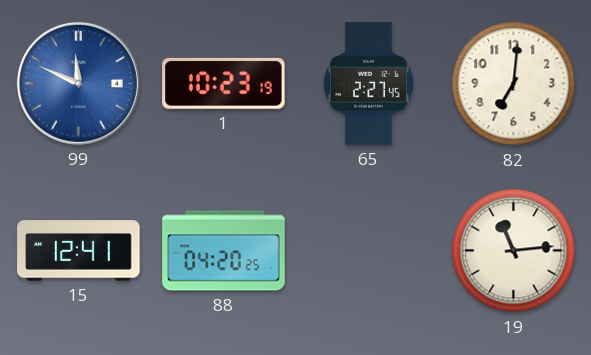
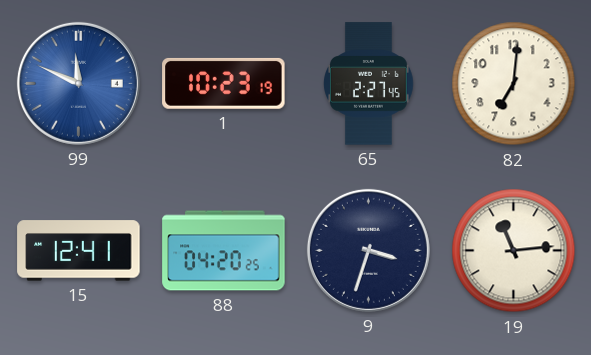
9: none -> 3:33 (368, 250)
